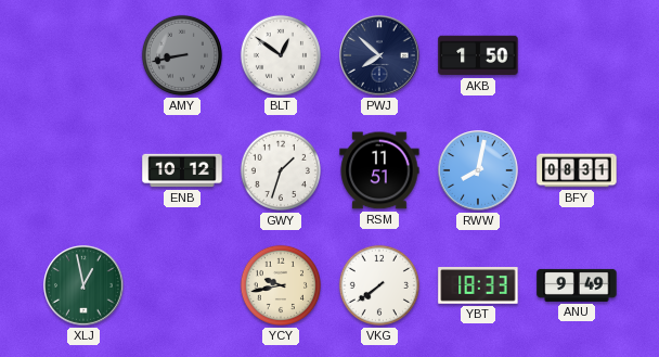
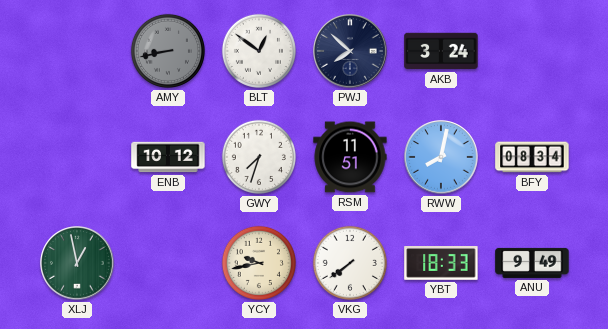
AKB: 1:50 -> 3:24 (441, 51)
GWY: 1:33 -> 7:33 (259, 157)
BFY: 08:31 -> 08:34 (532, 157)
